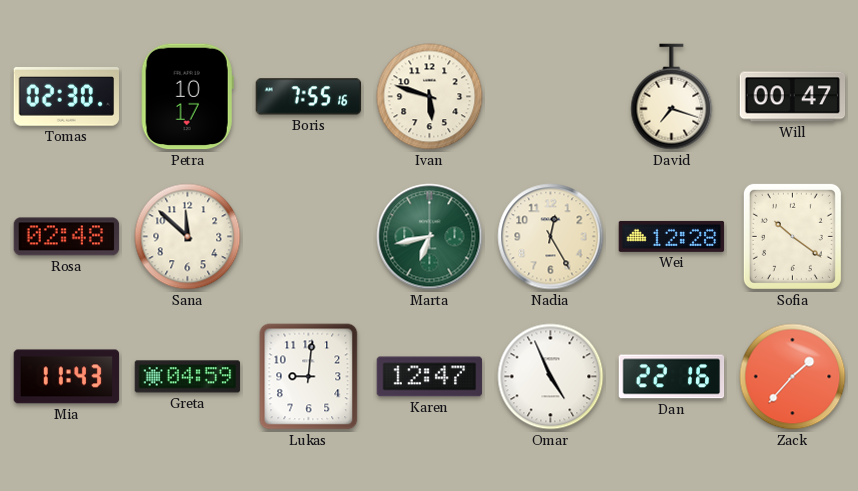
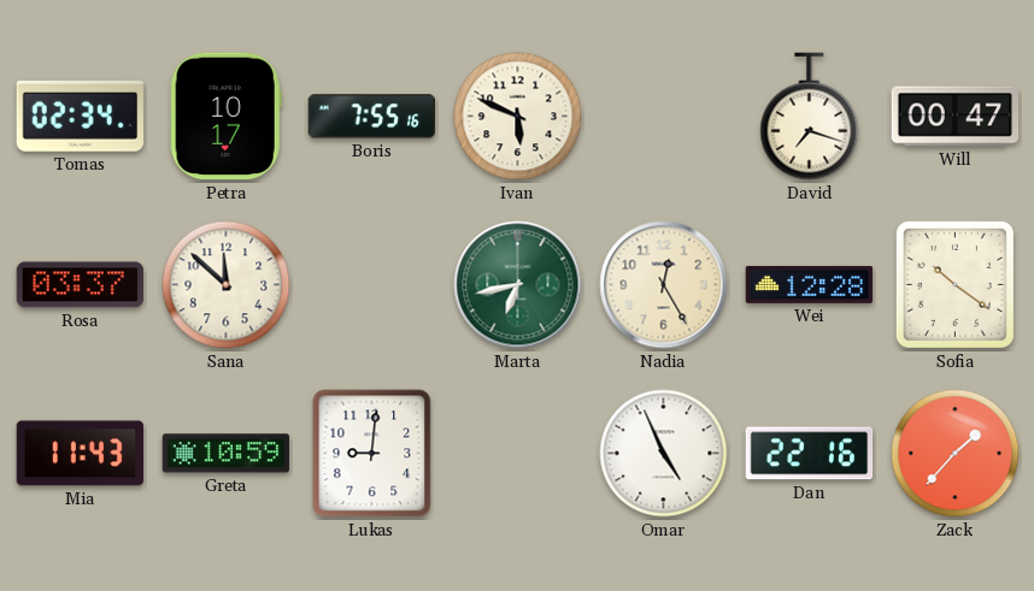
Tomas: 02:30 -> 02:34 (81, 117)
Ivan: 5:48 -> 5:49 (518, 117)
Rosa: 02:48 -> 03:37 (81, 285)
Greta: 04:59 -> 10:59 (227, 454)
Karen: 12:47 -> none (430, 377)
